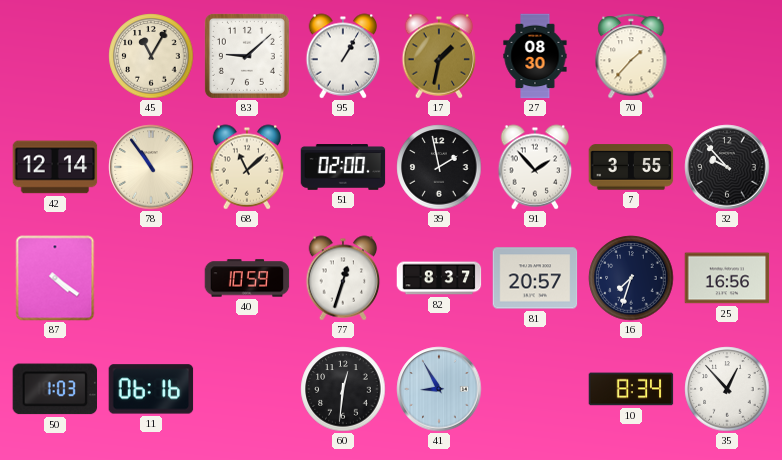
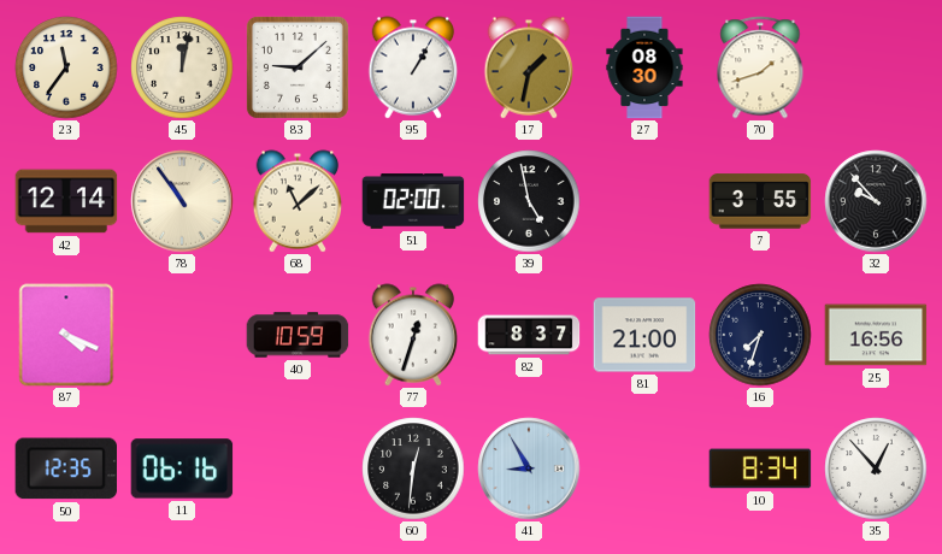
23: none -> 11:36 (66, 67)
45: 11:05 -> 12:02 (182, 67)
70: 1:37 -> 1:42 (760, 67)
39: 1:58 -> 4:58 (529, 201)
91: 1:53 -> none (535, 167)
87: 4:21 -> 4:19 (66, 335)
81: 20:57 -> 21:00 (644, 335)
50: 1:03 -> 12:35 (65, 468)
